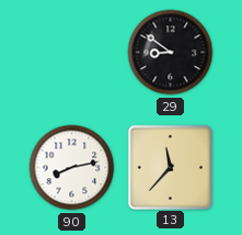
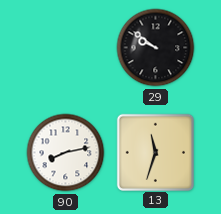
29: 8:51 -> 9:51 (156, 48)
13: 11:37 -> 11:33 (155, 152)
